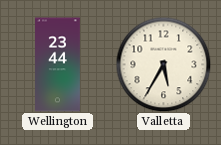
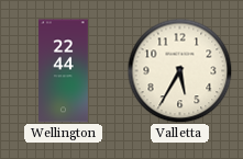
Wellington: 23:44 -> 22:44 (64, 71)
